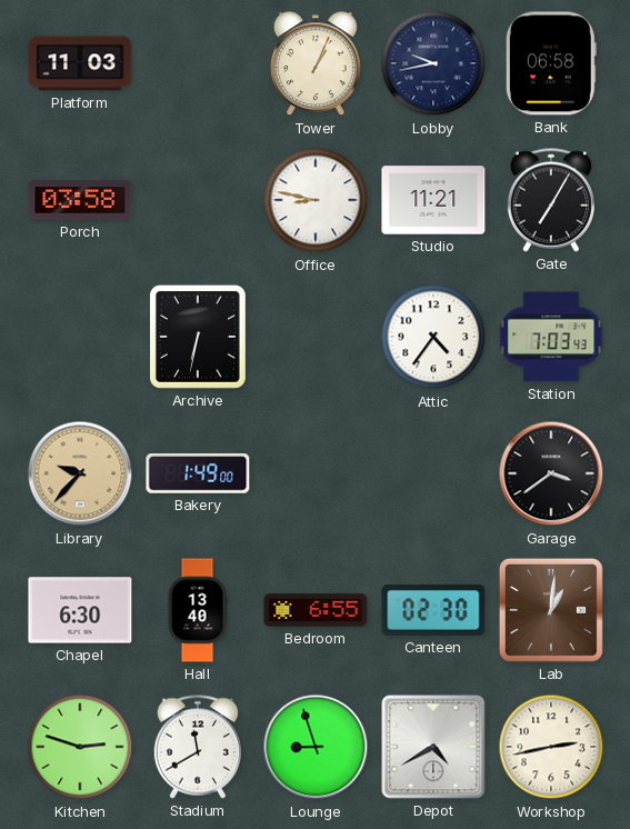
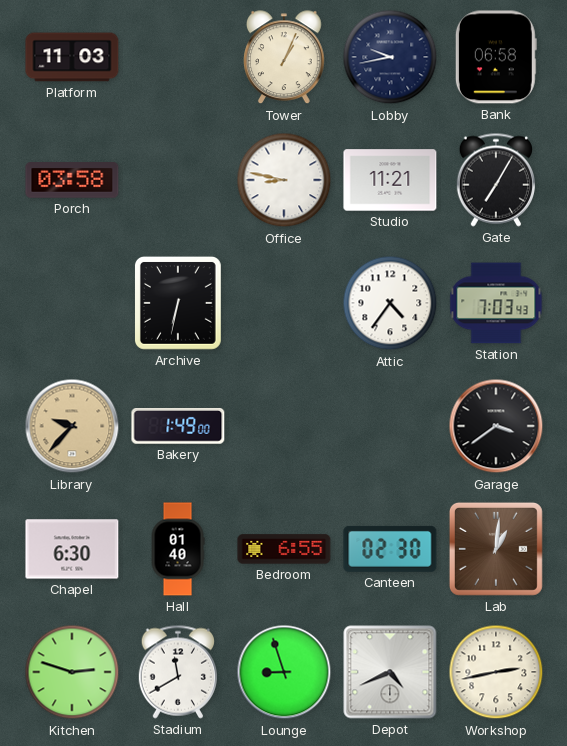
Hall: 13:40 -> 01:40 (178, 549)
Depot: 4:40 -> 4:41 (390, 672)
